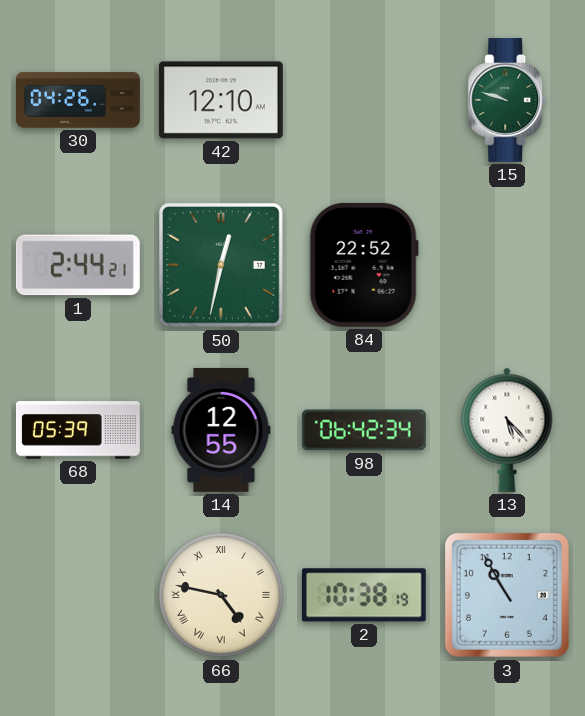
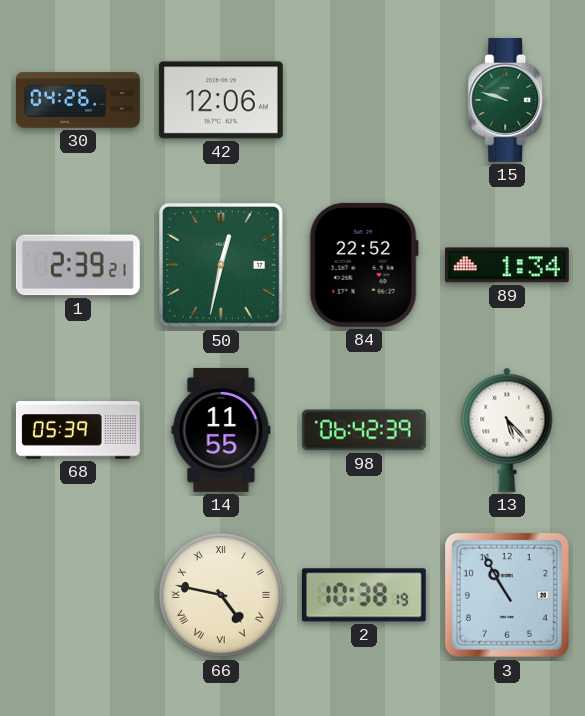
42: 12:10 -> 12:06 (221, 100)
1: 2:44 -> 2:39 (78, 265)
89: none -> 1:34 (507, 265)
14: 12:55 -> 11:55 (221, 430)
98: 06:42:34 -> 06:42:39 (364, 430)
